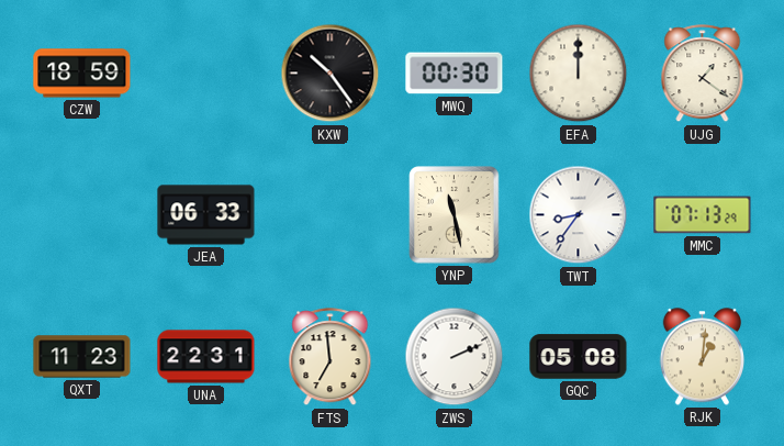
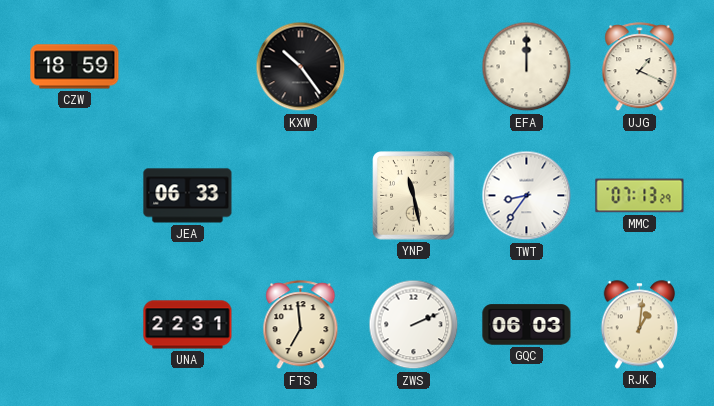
MWQ: 00:30 -> none (455, 74)
UJG: 1:21 -> 1:19 (640, 67)
QXT: 11:23 -> none (82, 357)
GQC: 05:08 -> 06:03 (527, 325)
